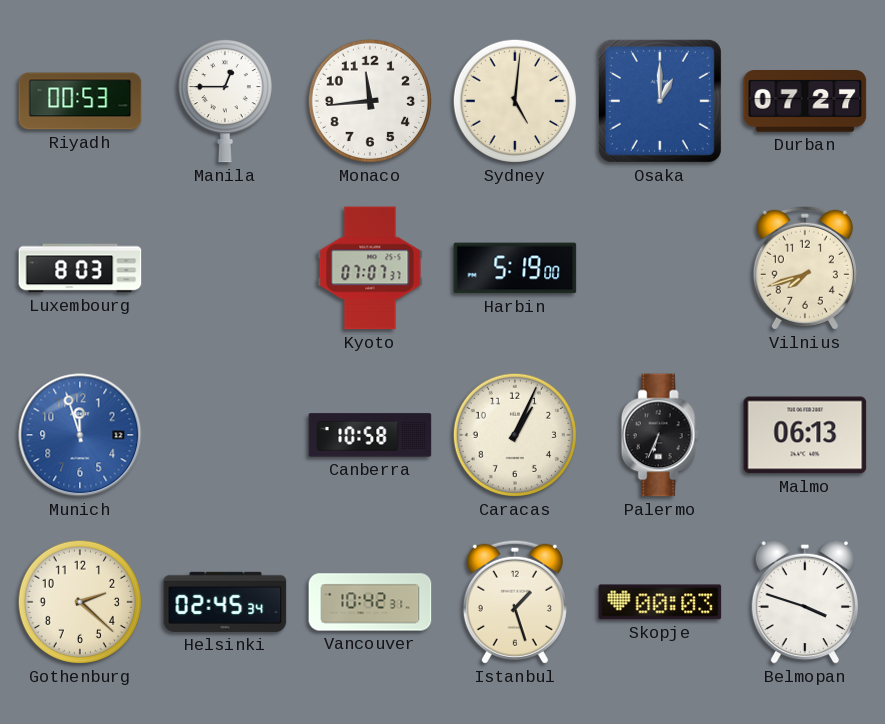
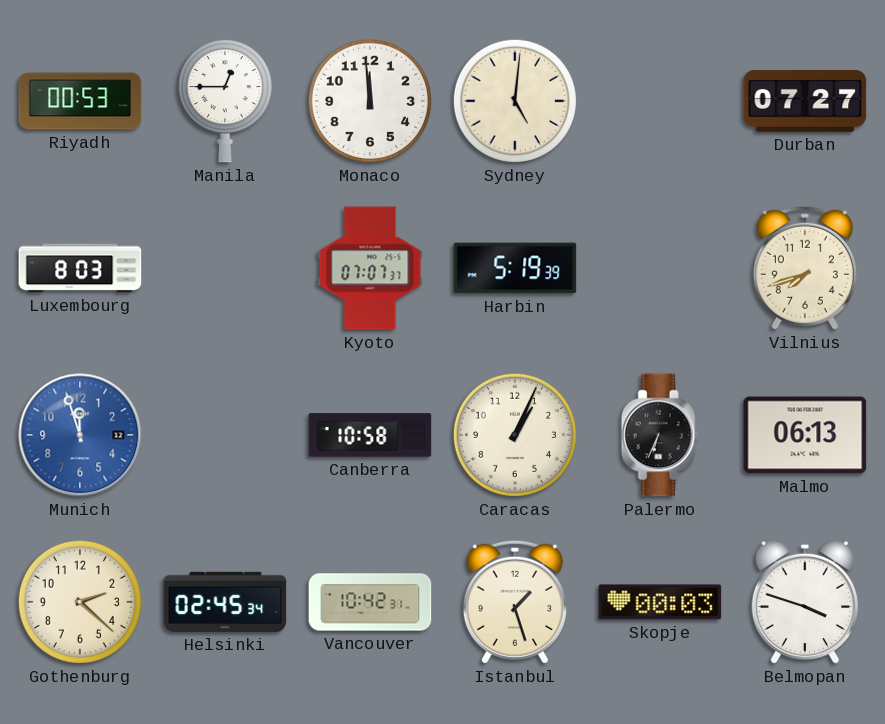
Monaco: 11:44 -> 11:59 (370, 101)
Osaka: 1:00 -> none (660, 101)
Harbin: 5:19:00 -> 5:19:39 (515, 268)
